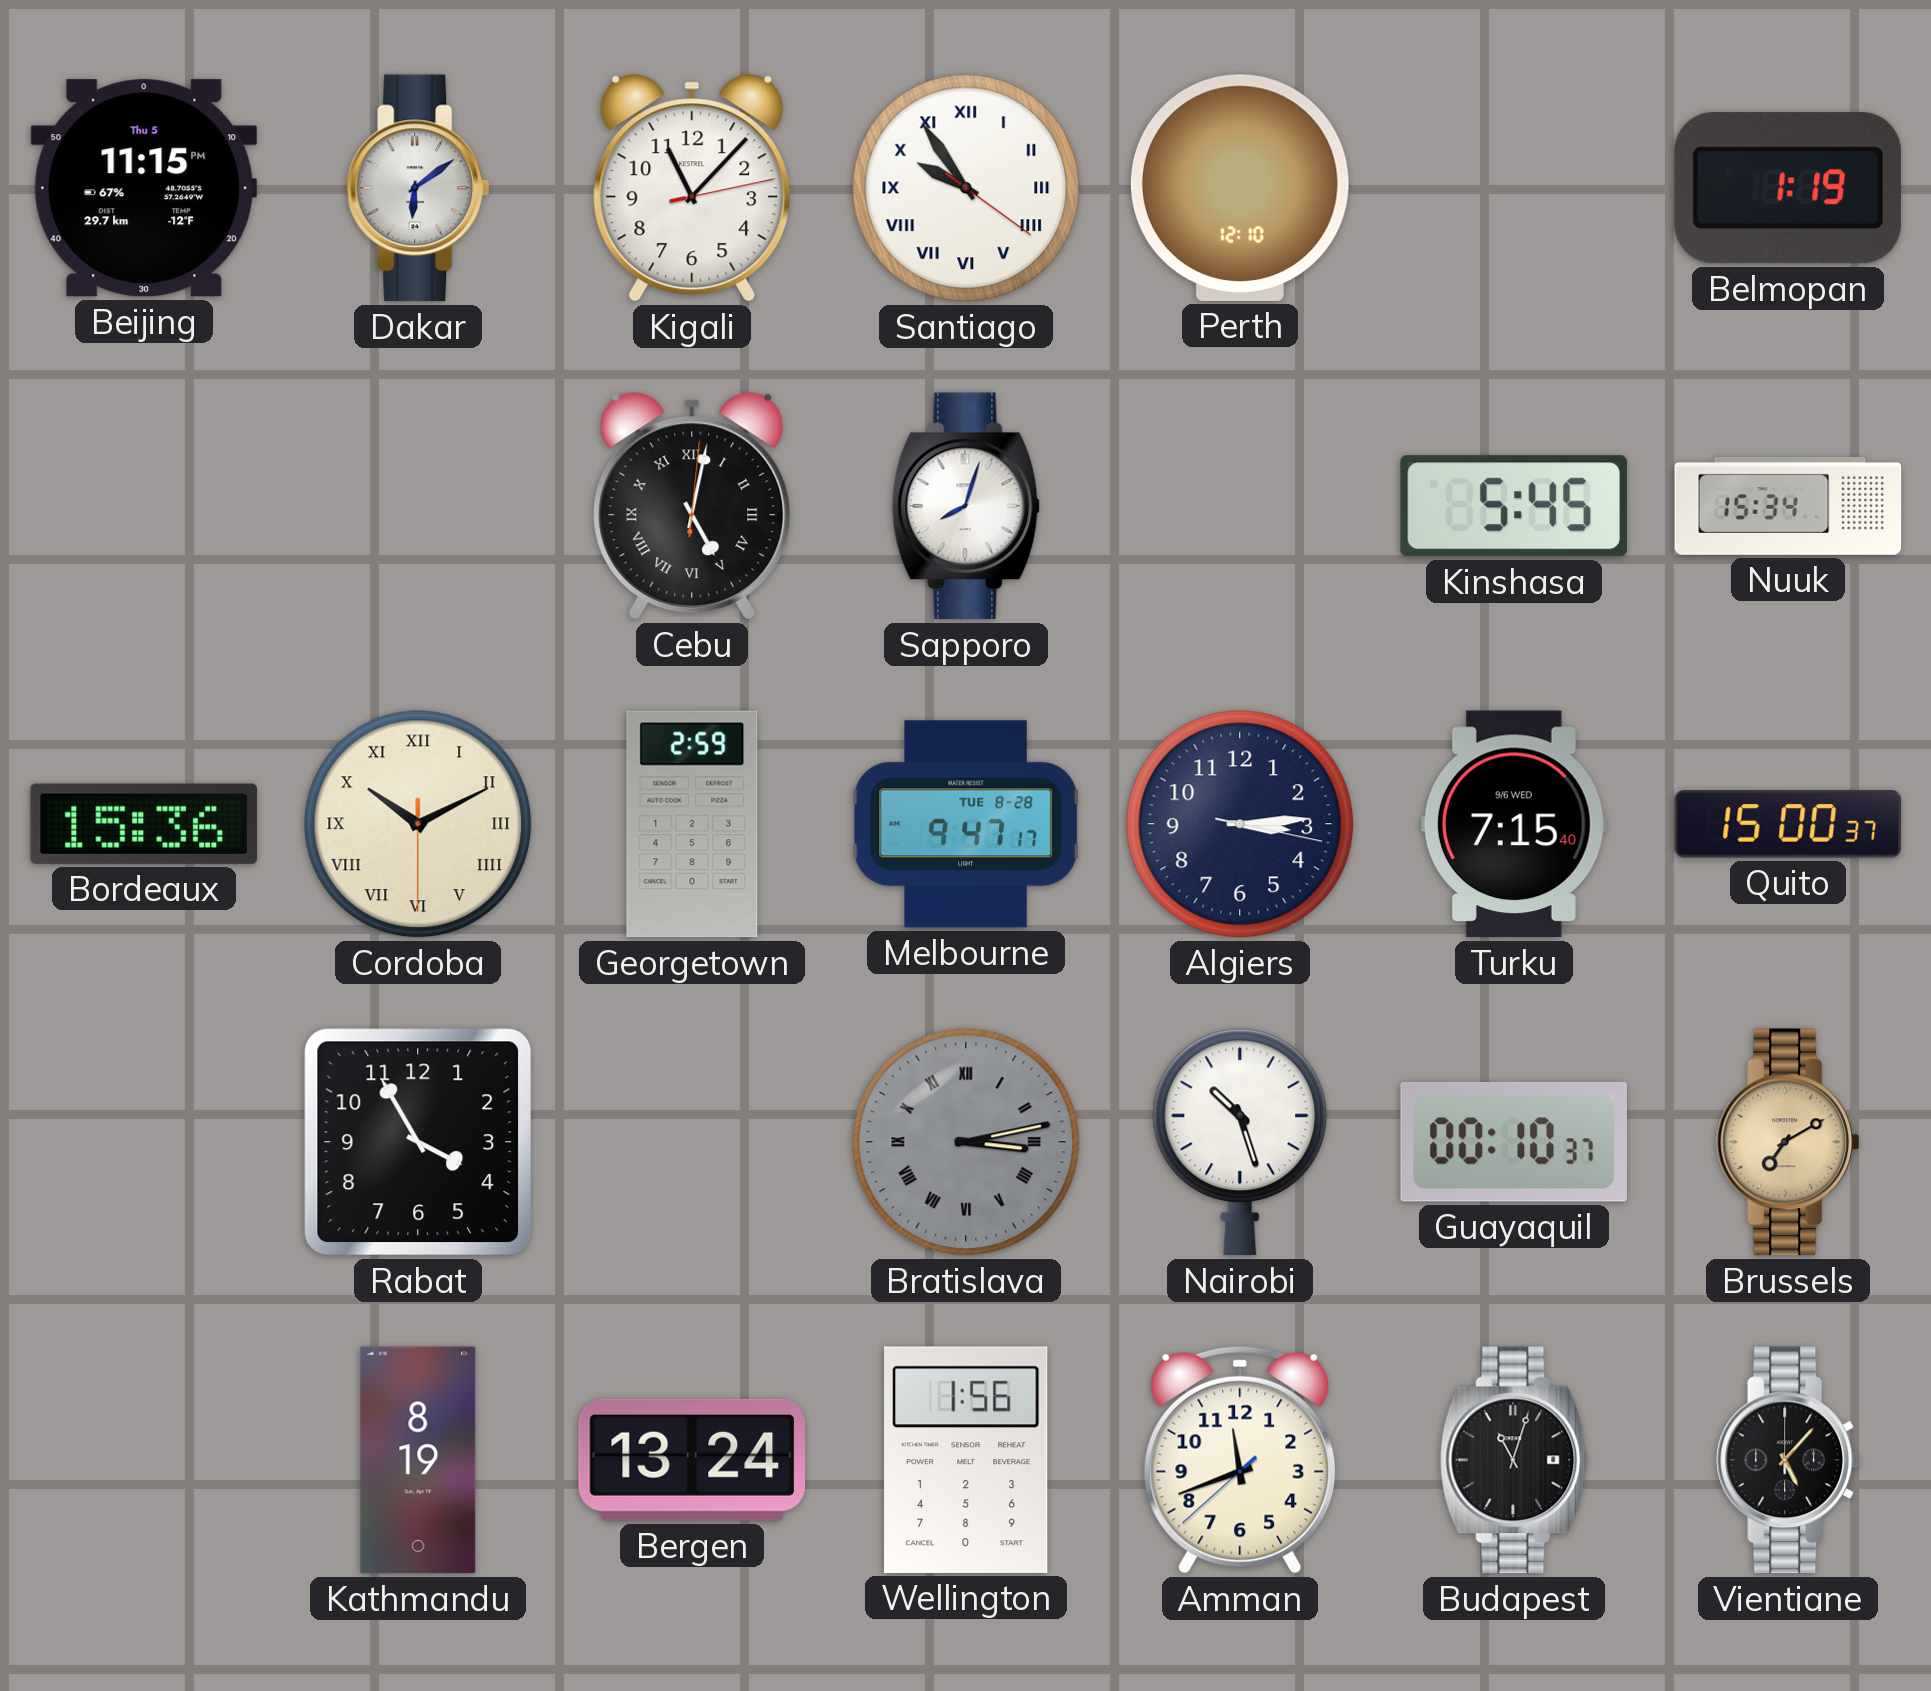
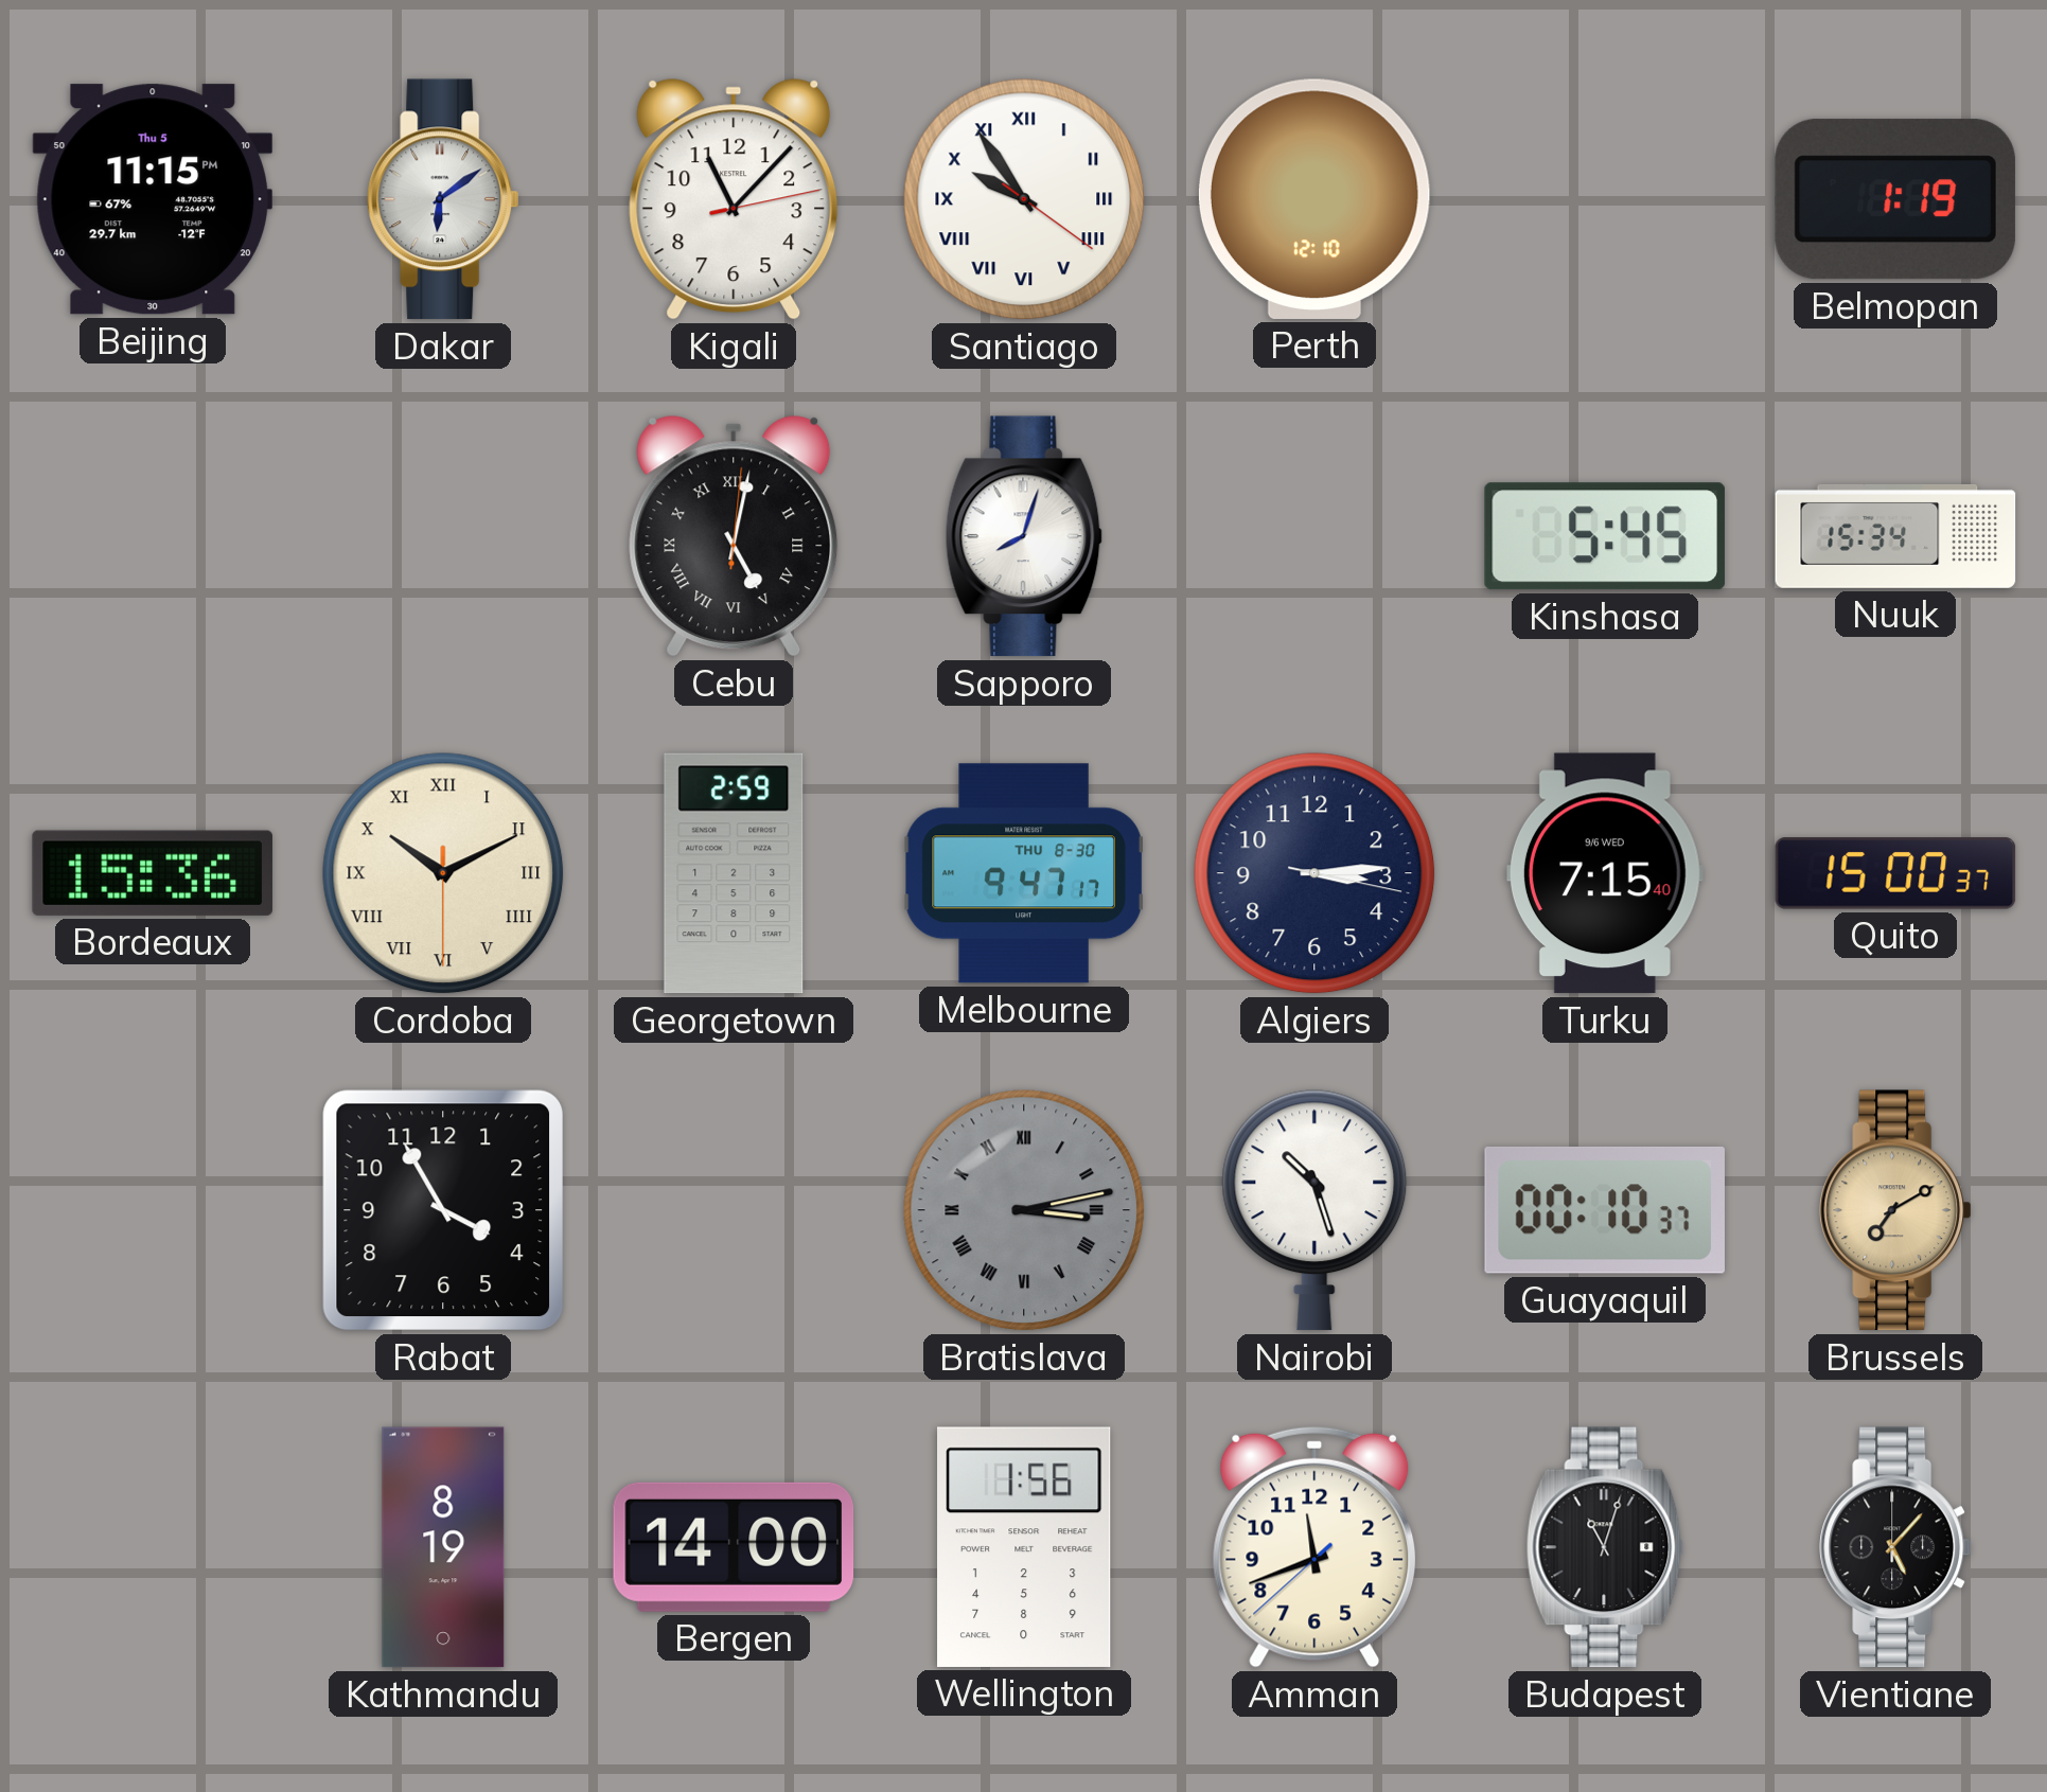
Melbourne date: TUE 8-28 -> THU 8-30 (1024, 873)
Bergen: 13:24 -> 14:00 (734, 1547)
